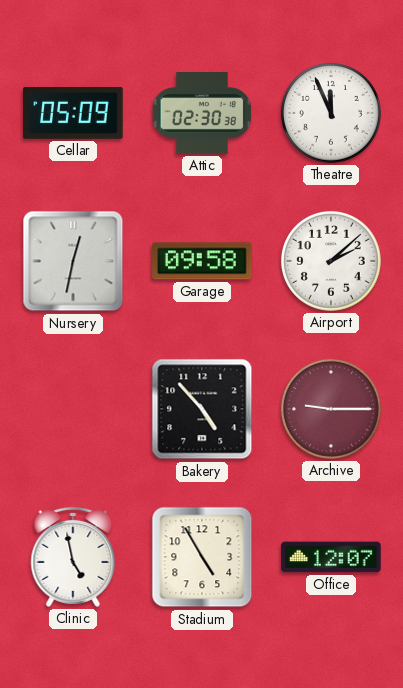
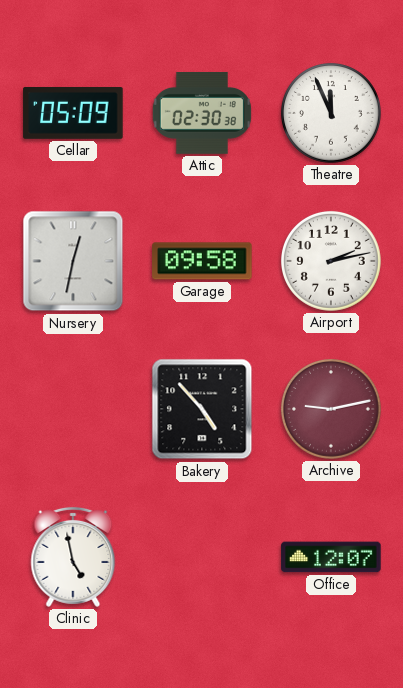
Airport: 2:08 -> 2:13 (331, 261)
Archive: 9:15 -> 9:13 (331, 409)
Stadium: 4:55 -> none (202, 557)
